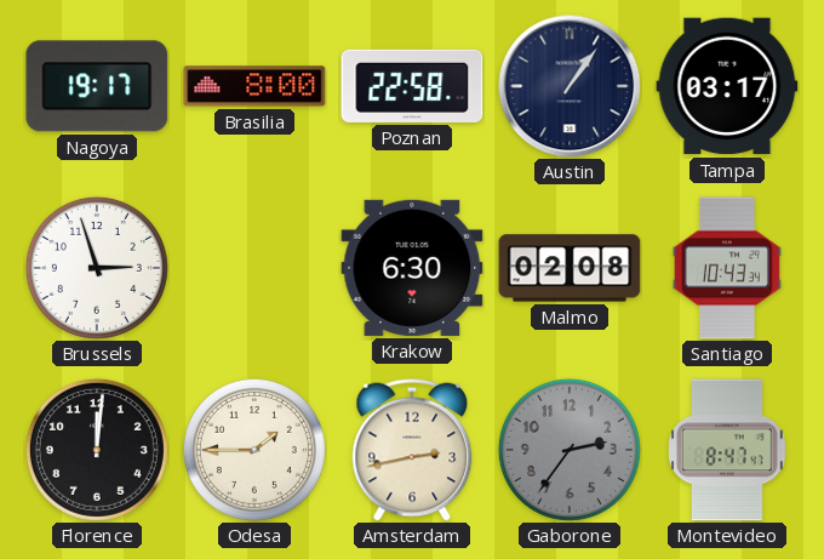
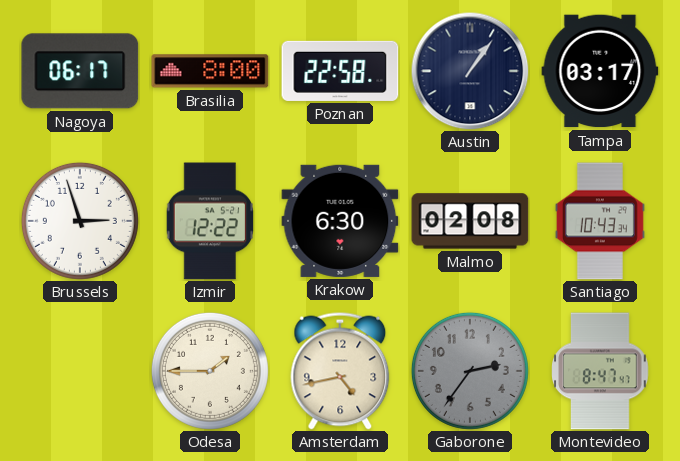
Nagoya: 19:17 -> 06:17 (80, 71)
Izmir: none -> 12:22 (210, 221)
Florence: 12:01 -> none (97, 450)
Amsterdam: 2:43 -> 4:43 (340, 371)
